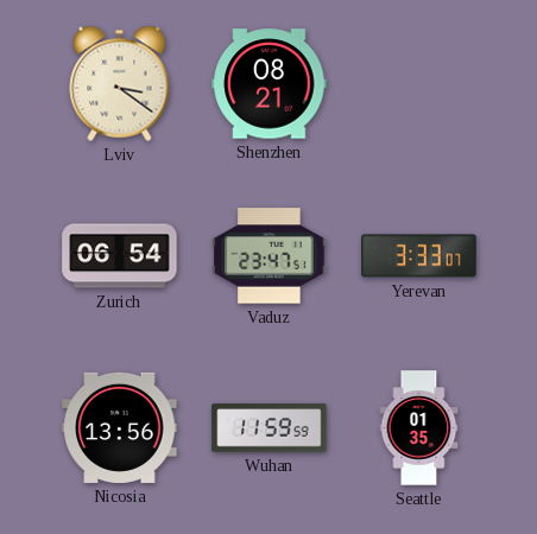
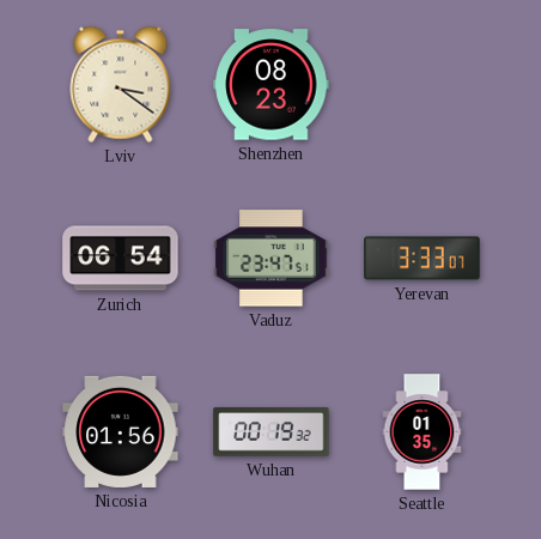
Shenzhen: 08:21 -> 08:23 (272, 85)
Nicosia: 13:56 -> 01:56 (121, 431)
Wuhan: 11:59 -> 00:19 (272, 432)
